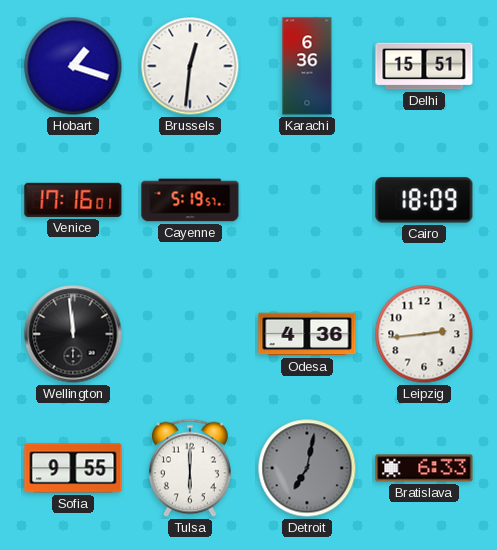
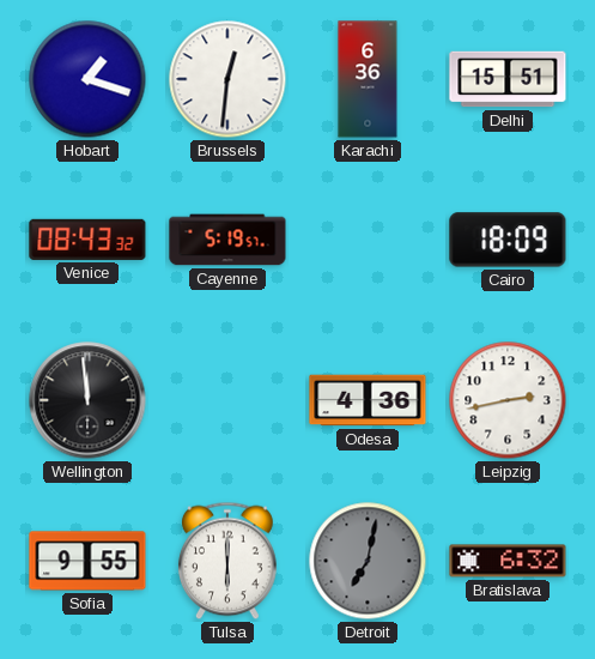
Venice: 17:16 -> 08:43 (87, 240)
Leipzig: 2:44 -> 2:43 (508, 400)
Bratislava: 6:33 -> 6:32 (508, 561)
